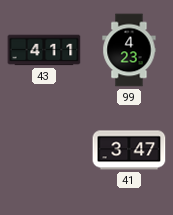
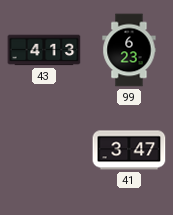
43: 4:11 -> 4:13 (44, 50)
99: 4:23 -> 6:23 (129, 50)
